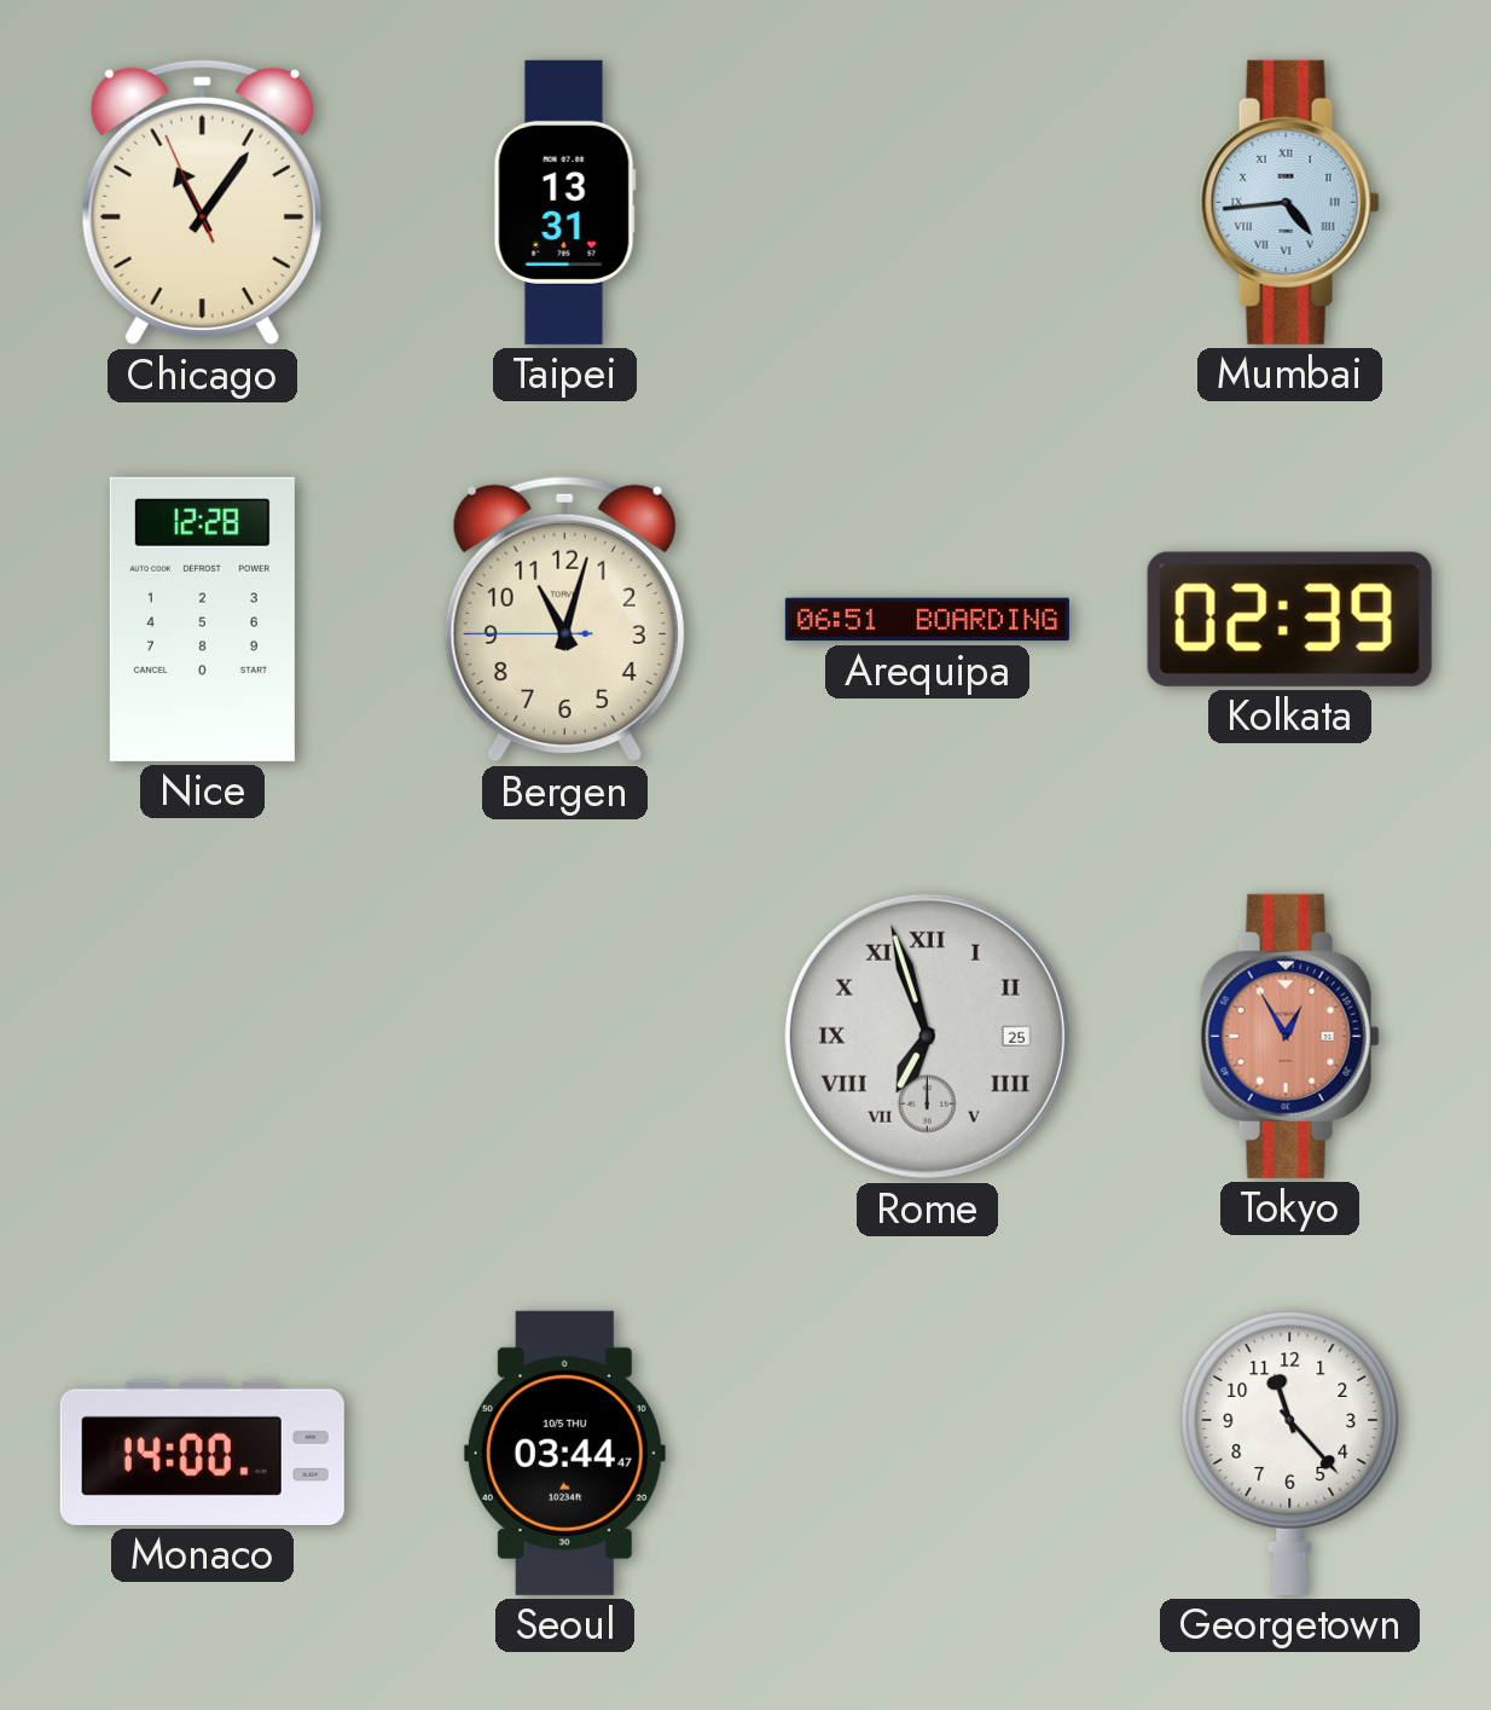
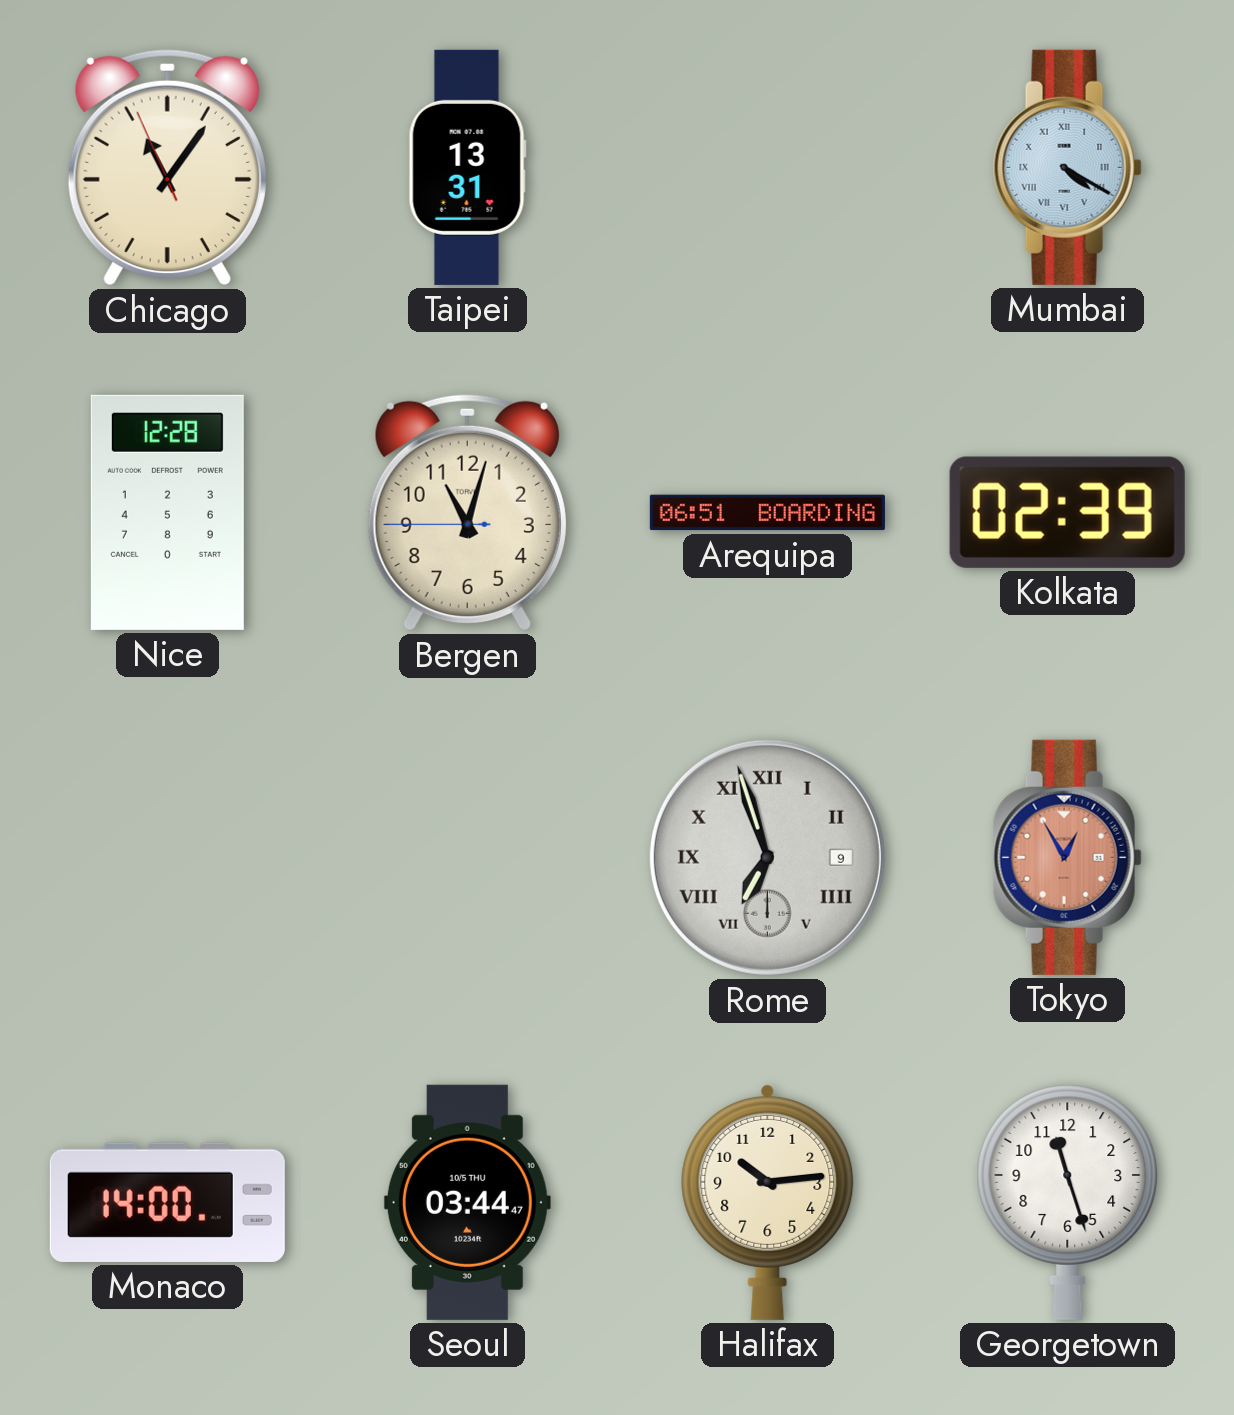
Mumbai: 4:44 -> 4:20 (1067, 167)
Rome date: 25 -> 9 (767, 857)
Halifax: none -> 10:14 (768, 1202)
Georgetown: 11:23 -> 11:27 (1068, 1202)
